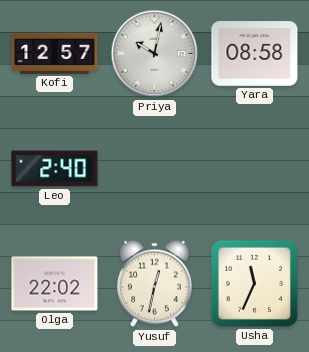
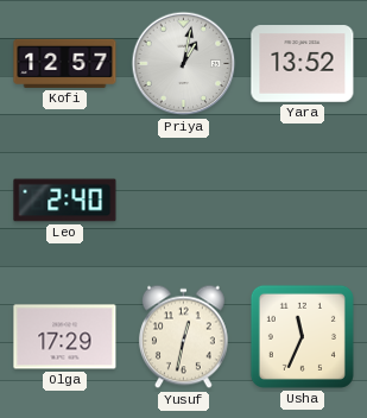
Priya: 10:02 -> 1:02 (184, 64)
Yara: 08:58 -> 13:52 (303, 64)
Olga: 22:02 -> 17:29 (65, 337)
